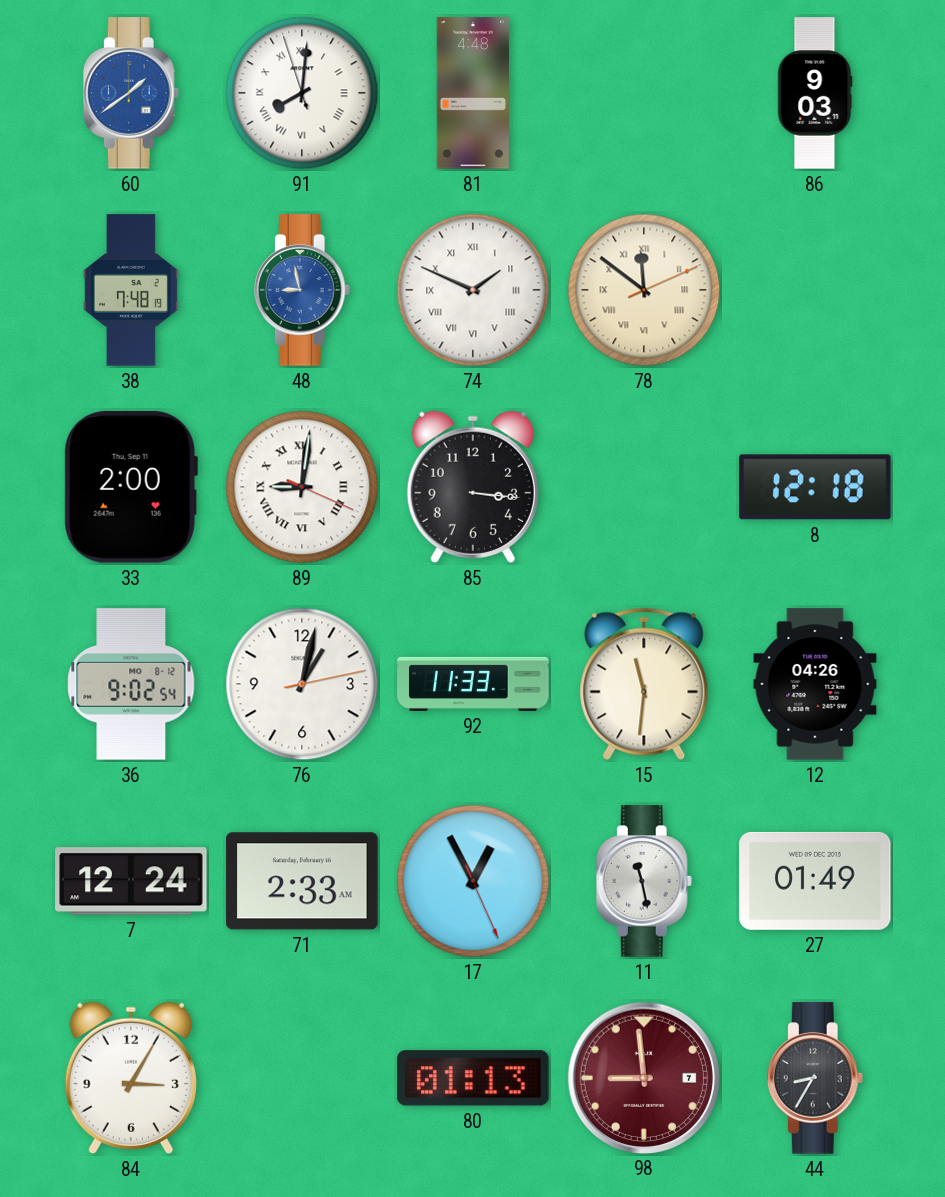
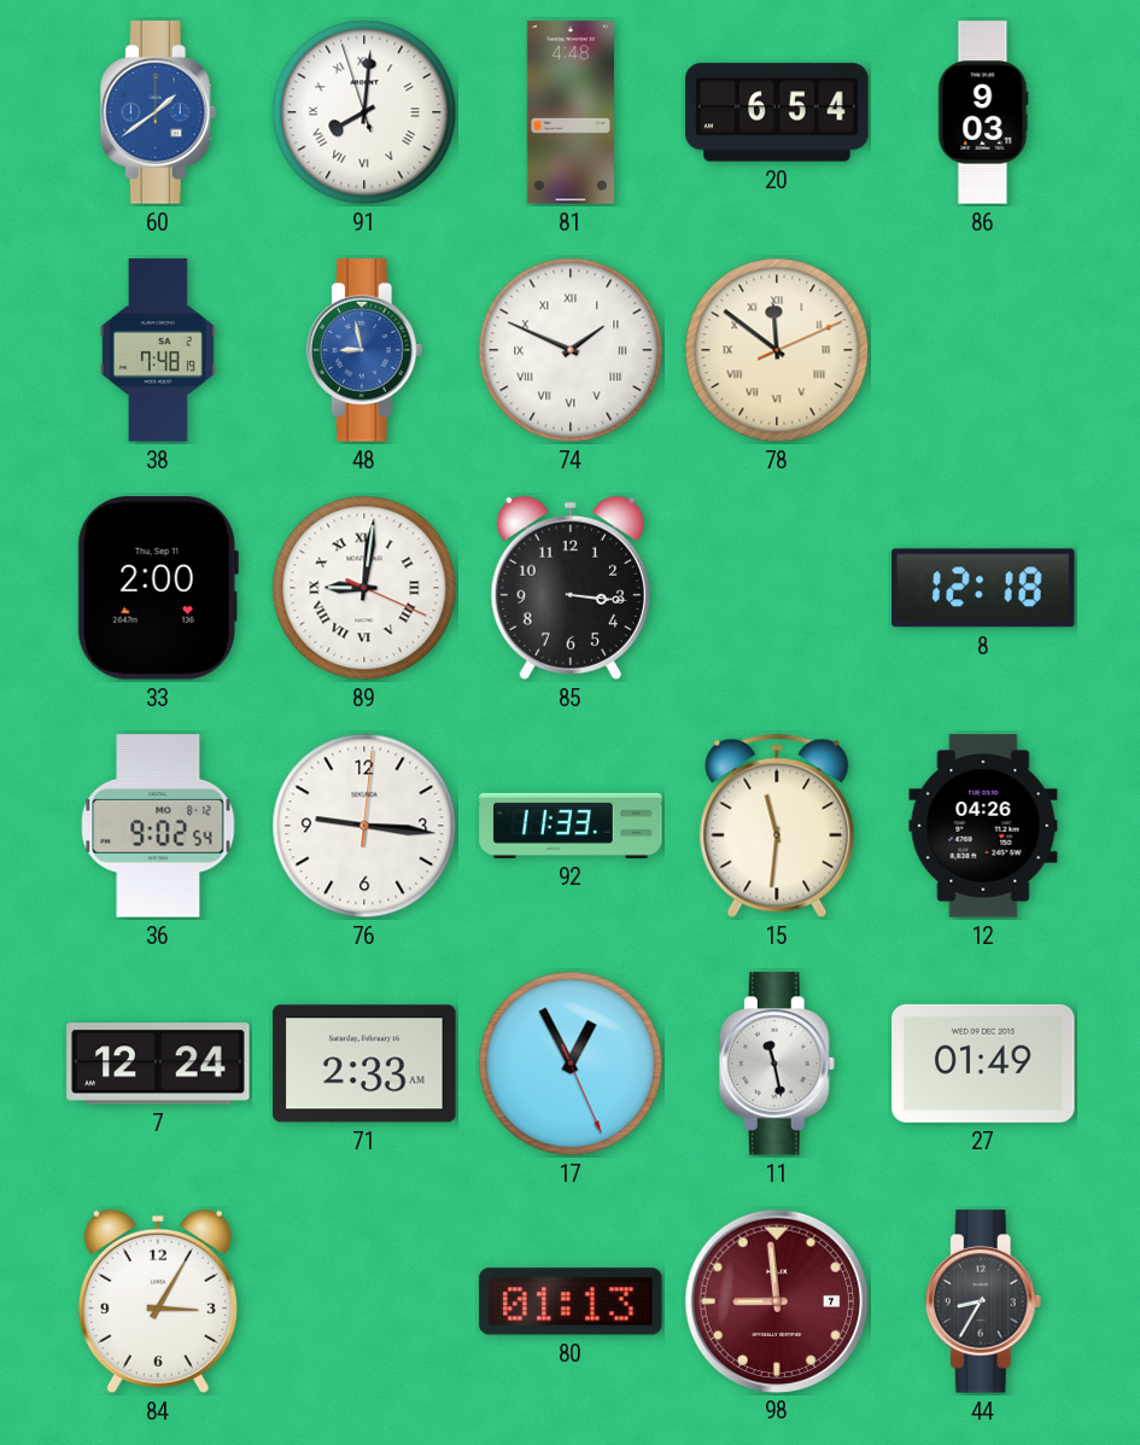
20: none -> 6:54 (777, 112)
76: 1:02 -> 9:16 (364, 826)
